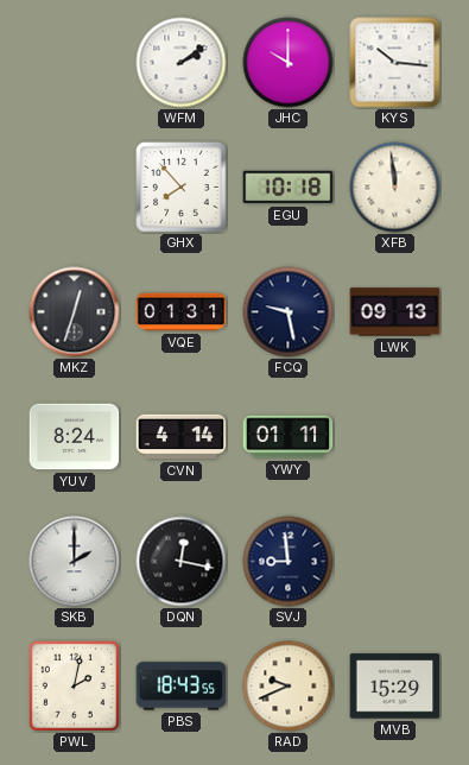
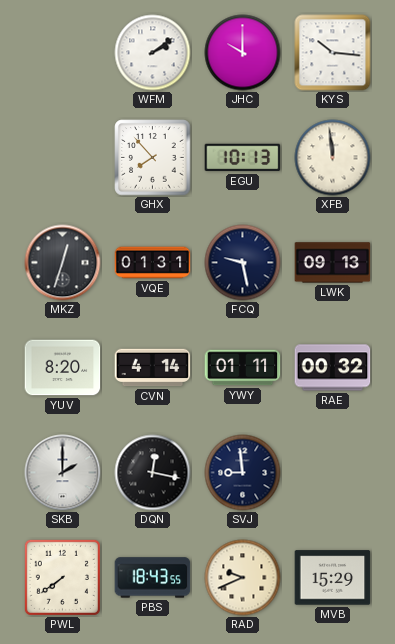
EGU: 10:18 -> 10:13 (243, 158)
YUV: 8:24 -> 8:20 (63, 368)
RAE: none -> 00:32 (333, 368)
PWL: 2:02 -> 7:39 (62, 577)
